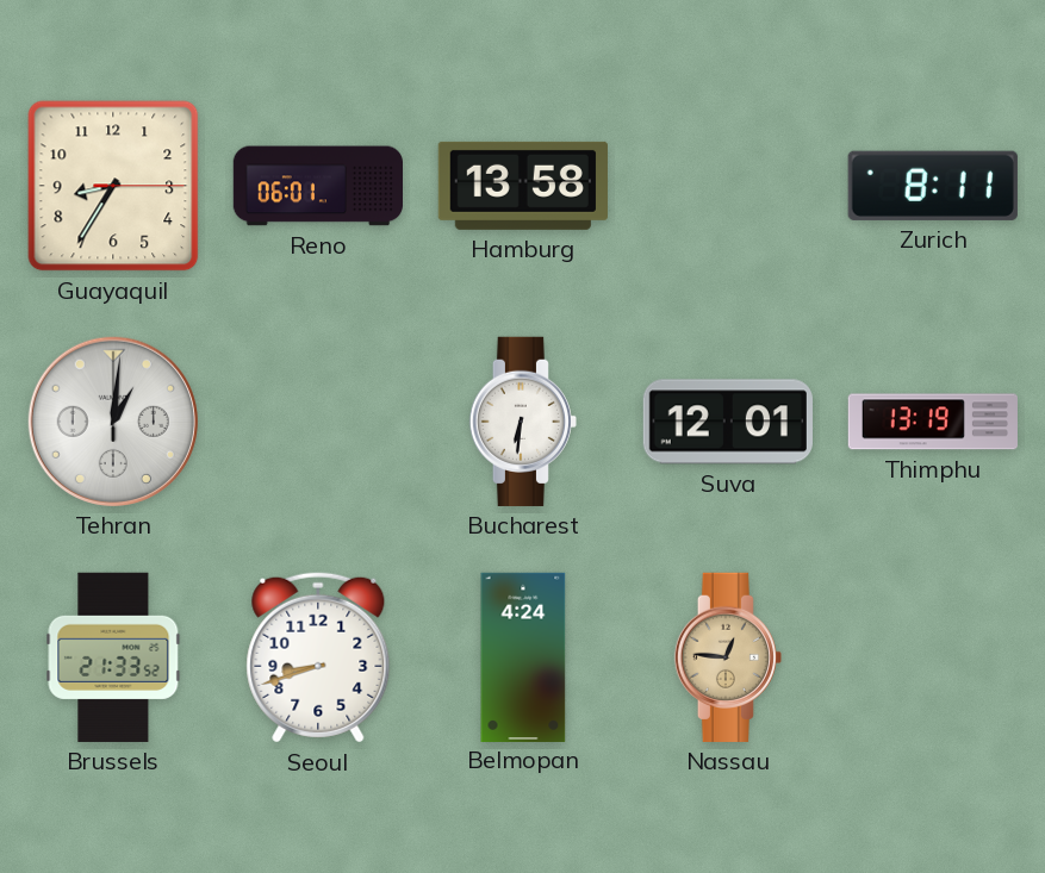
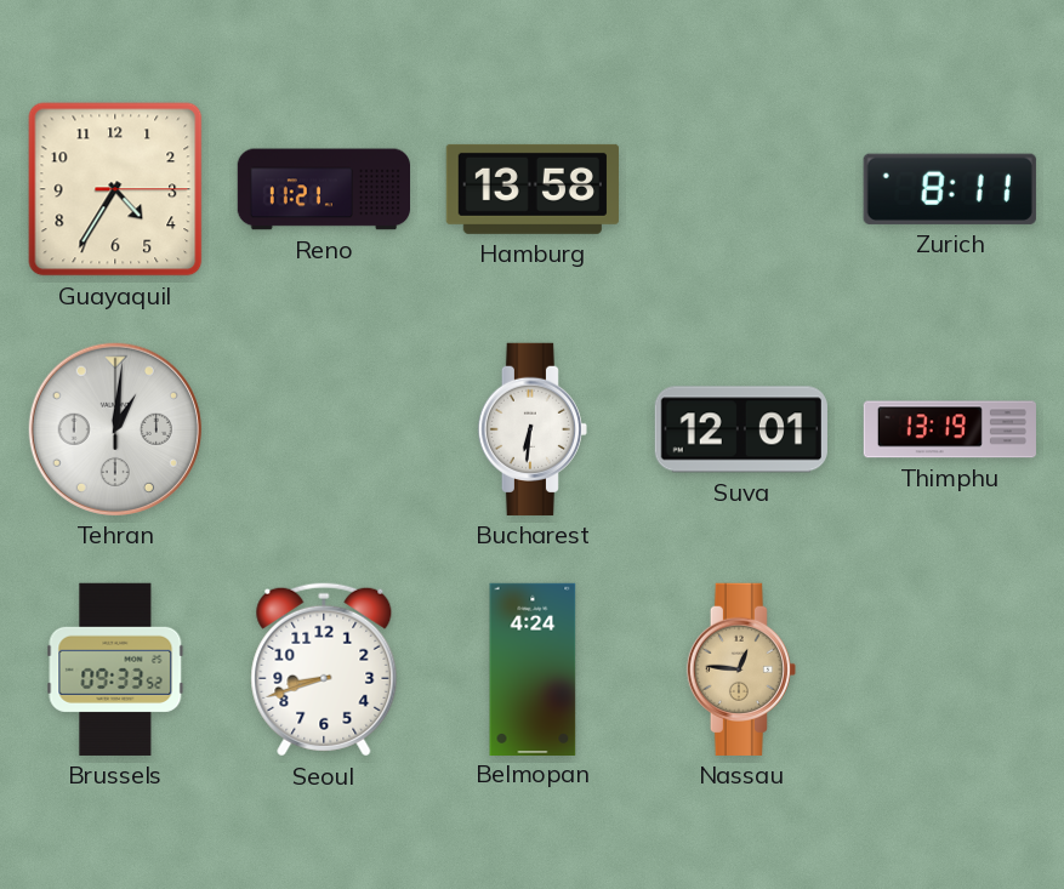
Guayaquil: 8:35 -> 4:35 (115, 189)
Reno: 06:01 -> 11:21 (323, 189)
Brussels: 21:33 -> 09:33 (115, 669)
